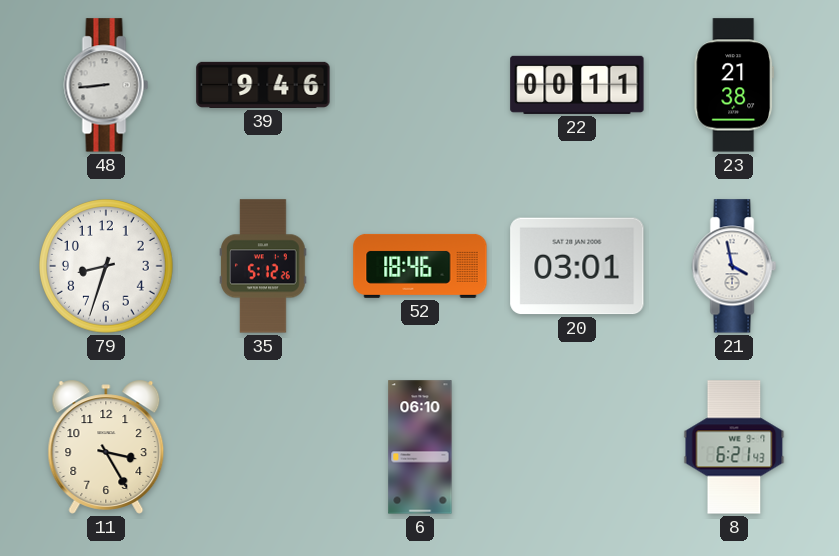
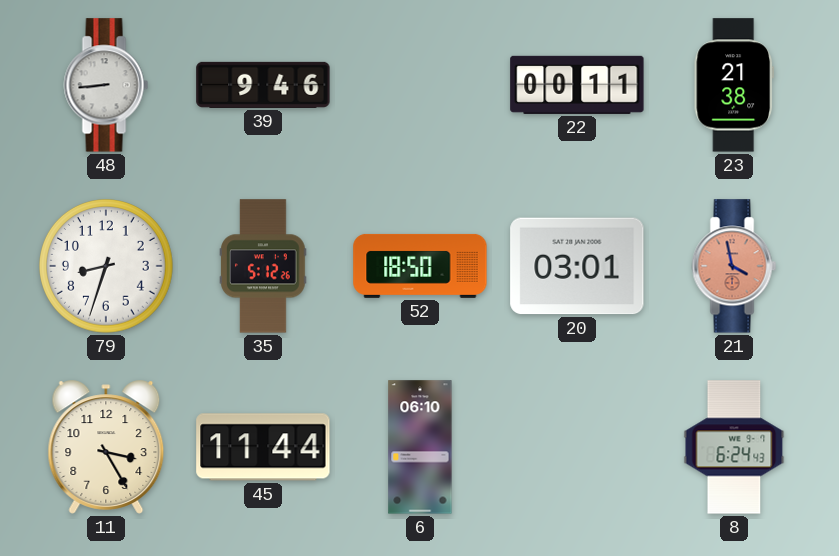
52: 18:46 -> 18:50 (420, 266)
21 dial: white -> salmon (734, 266)
45: none -> 11:44 (263, 447)
8: 6:21 -> 6:24 (734, 447)
